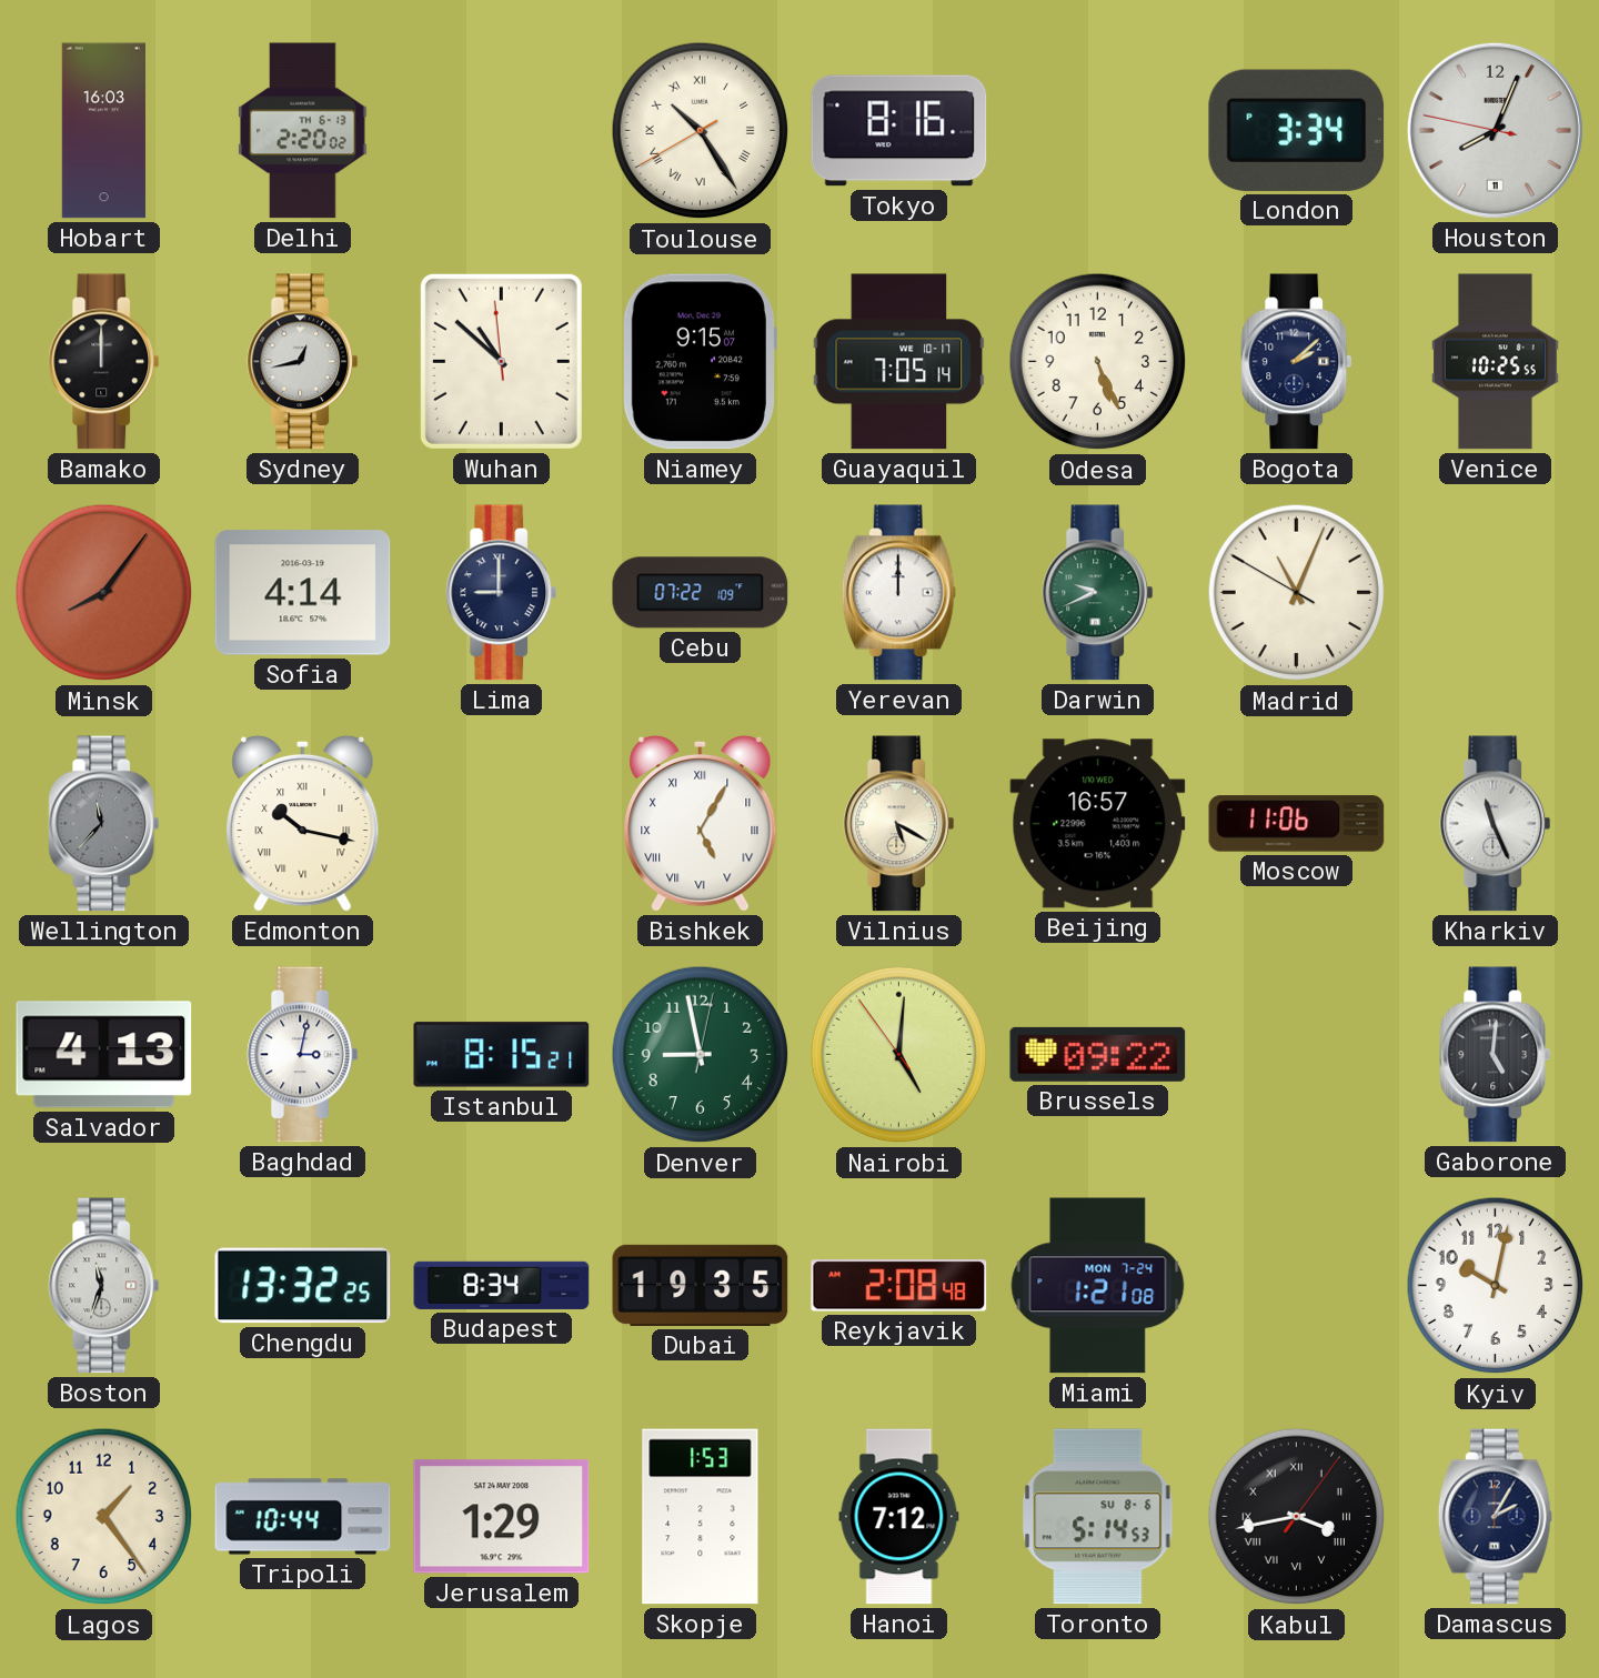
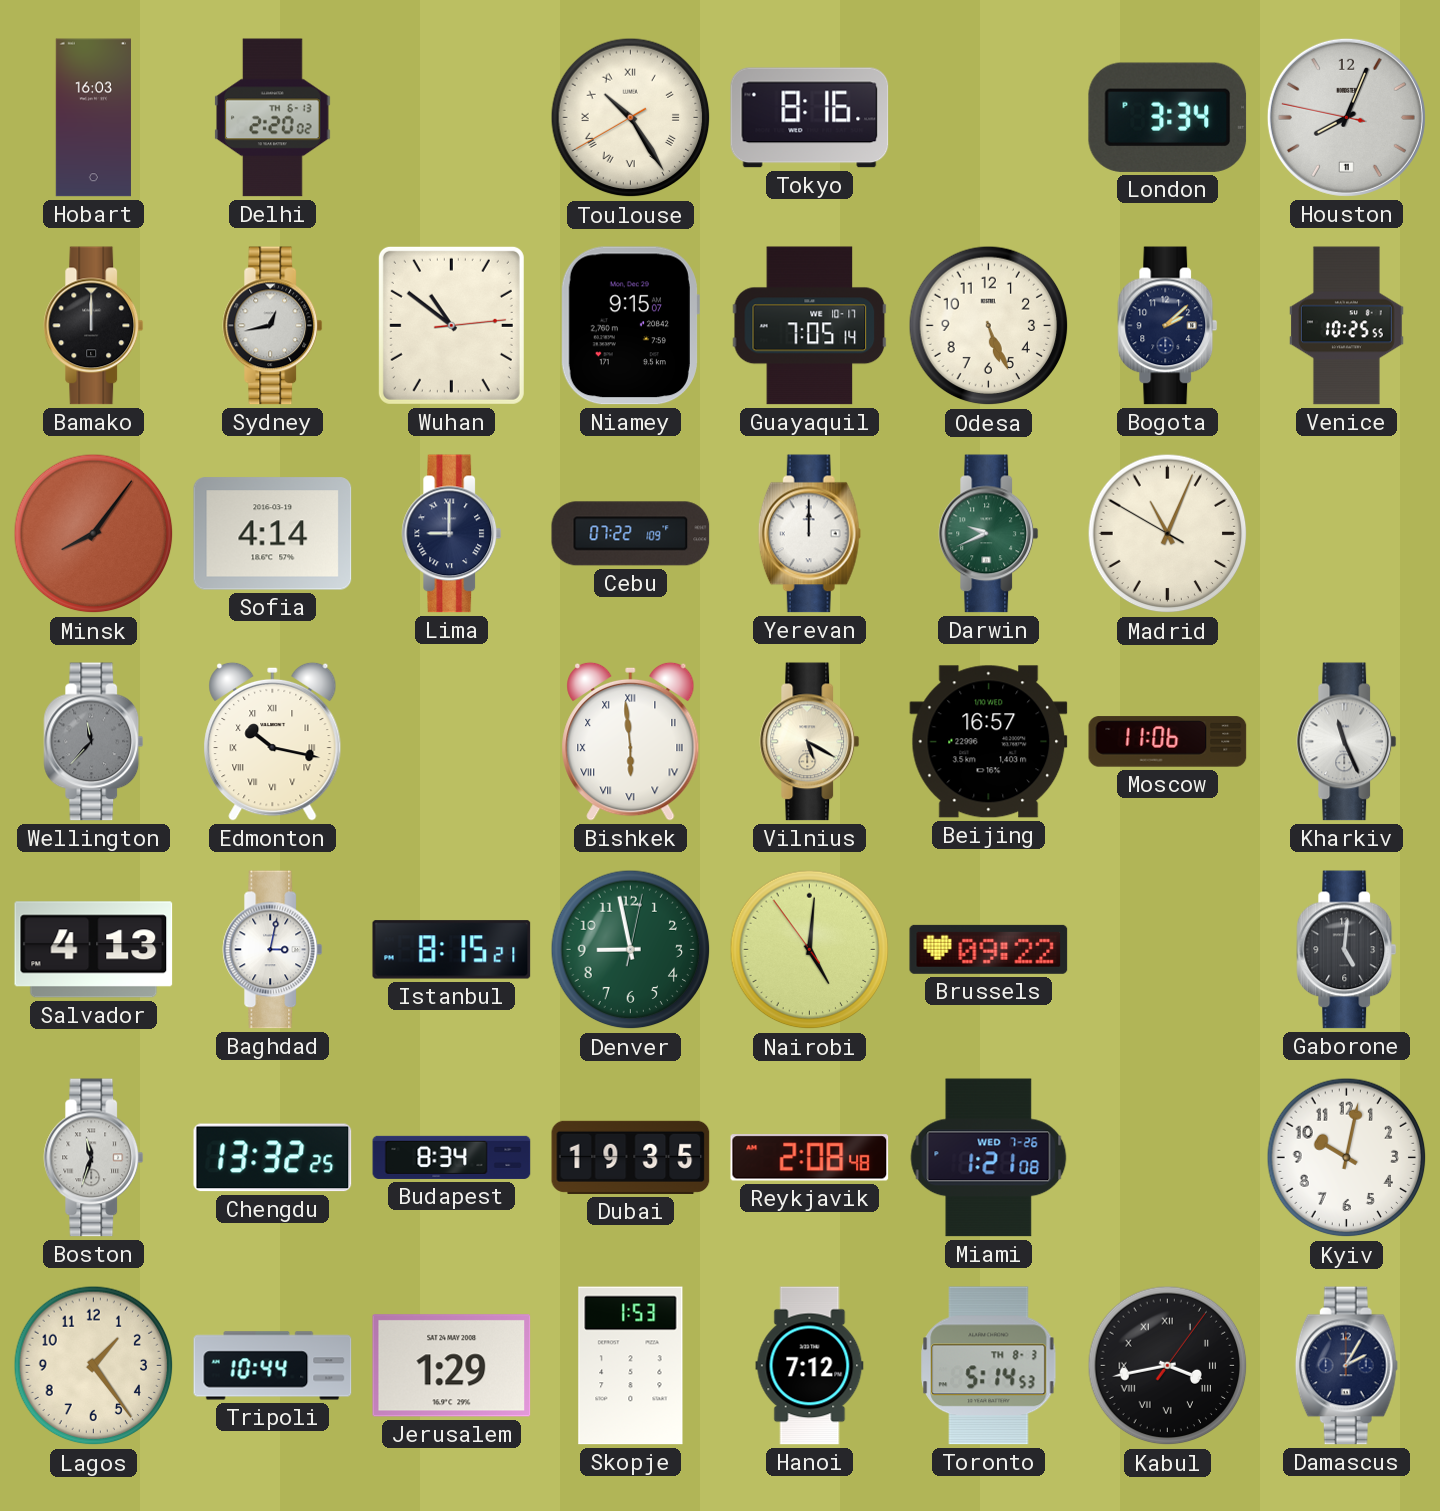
Wuhan: 10:51:59 -> 10:51:14 (451, 325)
Bishkek: 5:05 -> 5:59 (631, 741)
Miami date: MON 7-24 -> WED 7-26 (989, 1158)
Toronto date: SU 8-6 -> TH 8-3 (989, 1366)
